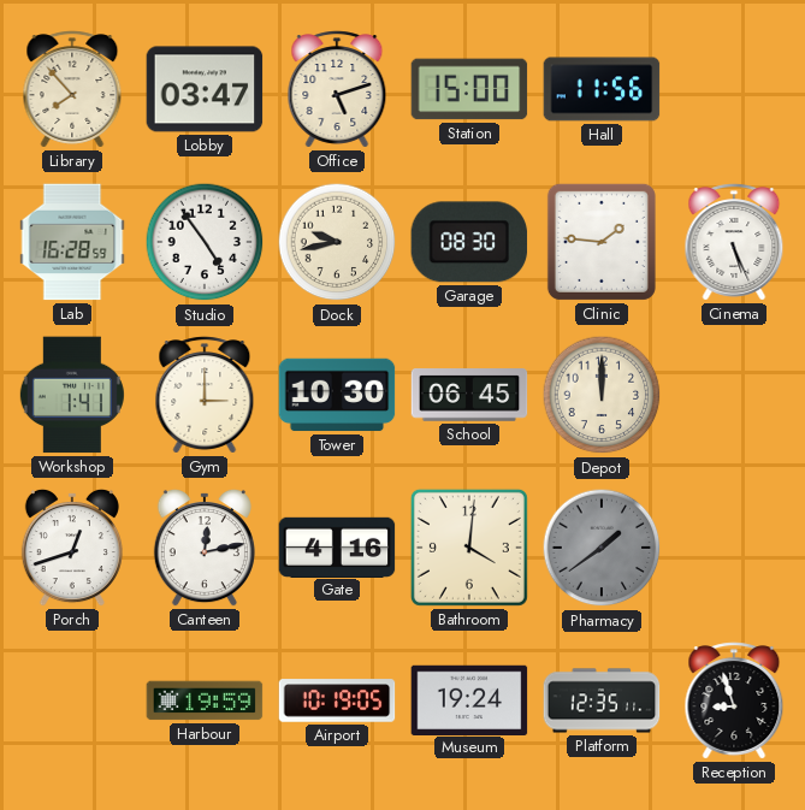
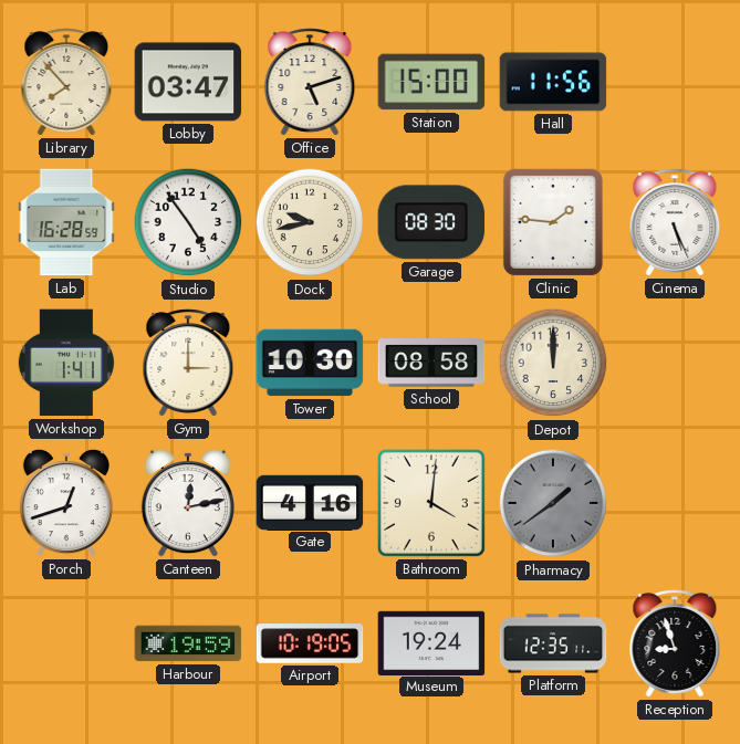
School: 06:45 -> 08:58 (431, 363)
